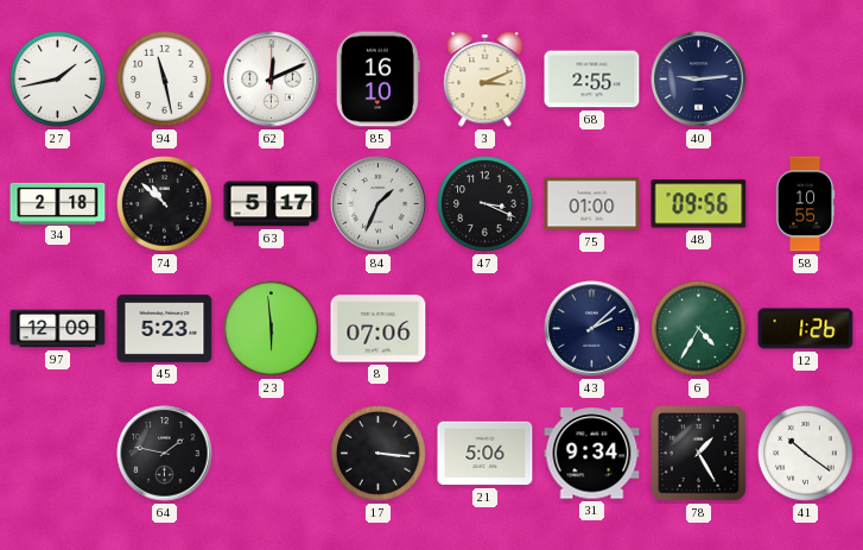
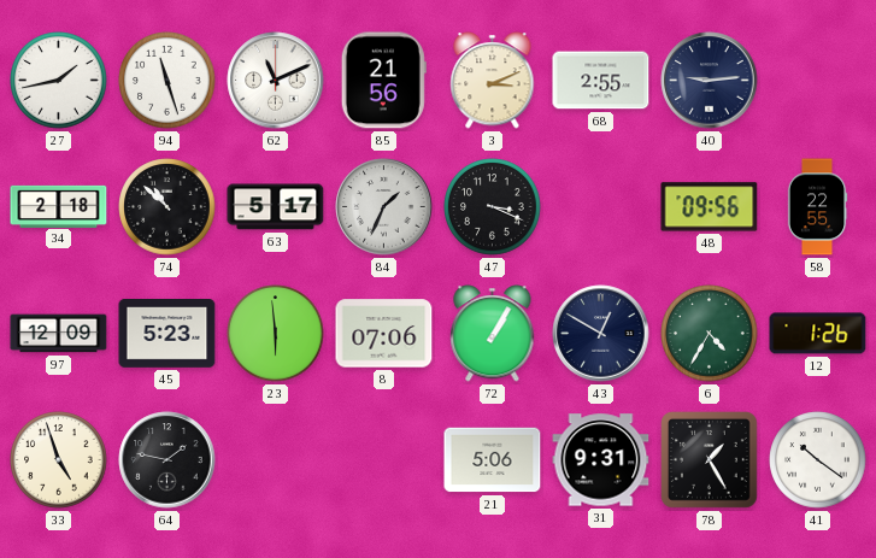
94: 11:28 -> 11:27 (167, 81)
62: 12:11 -> 11:11 (276, 81)
85: 16:10 -> 21:56 (383, 81)
75: 01:00 -> none (592, 204)
58: 10:55 -> 22:55 (817, 207)
72: none -> 1:05 (493, 334)
43: 2:08 -> 12:50 (601, 334)
33: none -> 4:57 (59, 460)
17: 3:16 -> none (379, 454)
31: 9:34 -> 9:31 (601, 460)
